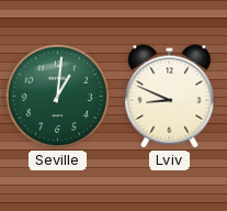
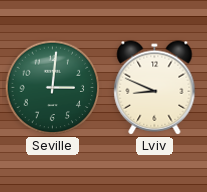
Seville: 1:01 -> 3:01 (53, 88)
